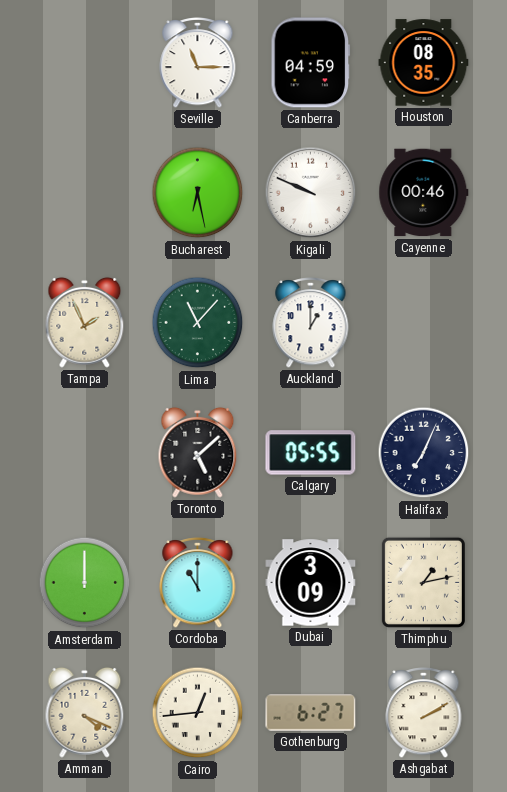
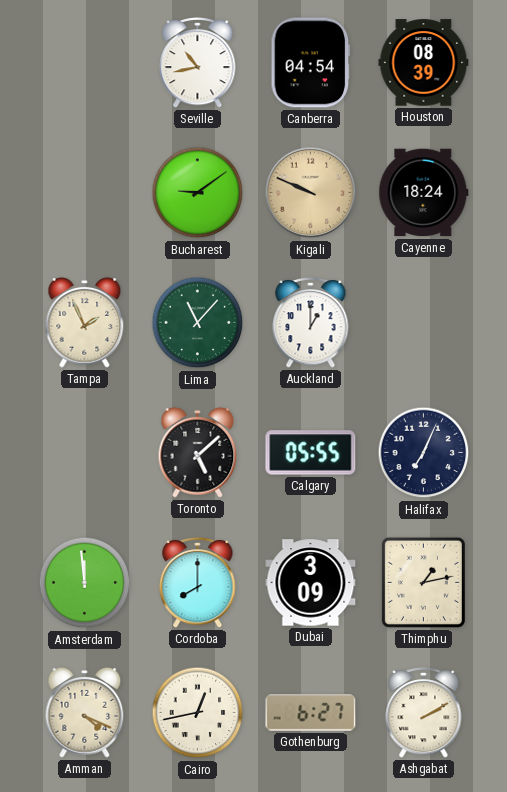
Seville: 11:15 -> 10:43 (198, 62)
Canberra: 04:59 -> 04:54 (311, 63)
Houston: 08:35 -> 08:39 (424, 63)
Bucharest: 6:28 -> 9:09 (198, 193)
Kigali dial: white -> champagne (311, 193)
Cayenne: 00:46 -> 18:24 (424, 193)
Amsterdam: 12:00 -> 11:59 (85, 583)
Cordoba: 11:00 -> 8:00 (198, 582)
Cairo: 12:44 -> 12:43 (198, 713)
